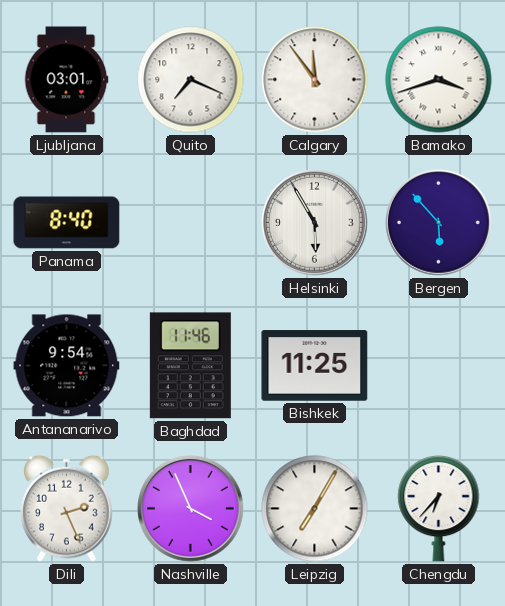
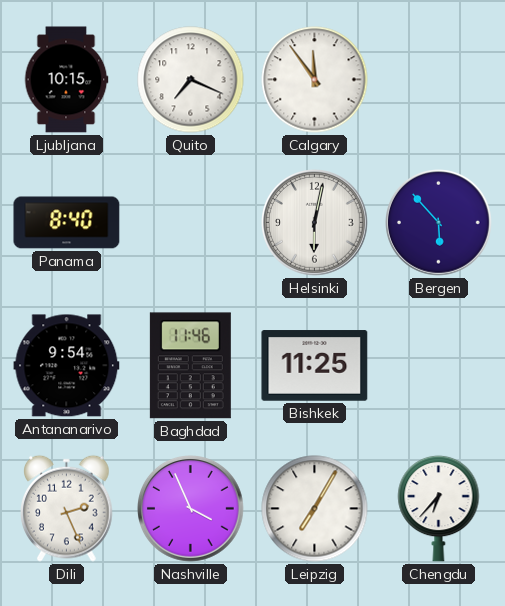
Ljubljana: 03:01 -> 10:15 (66, 80)
Bamako: 3:42 -> none (439, 80)
Helsinki: 5:55 -> 6:02 (315, 223)
